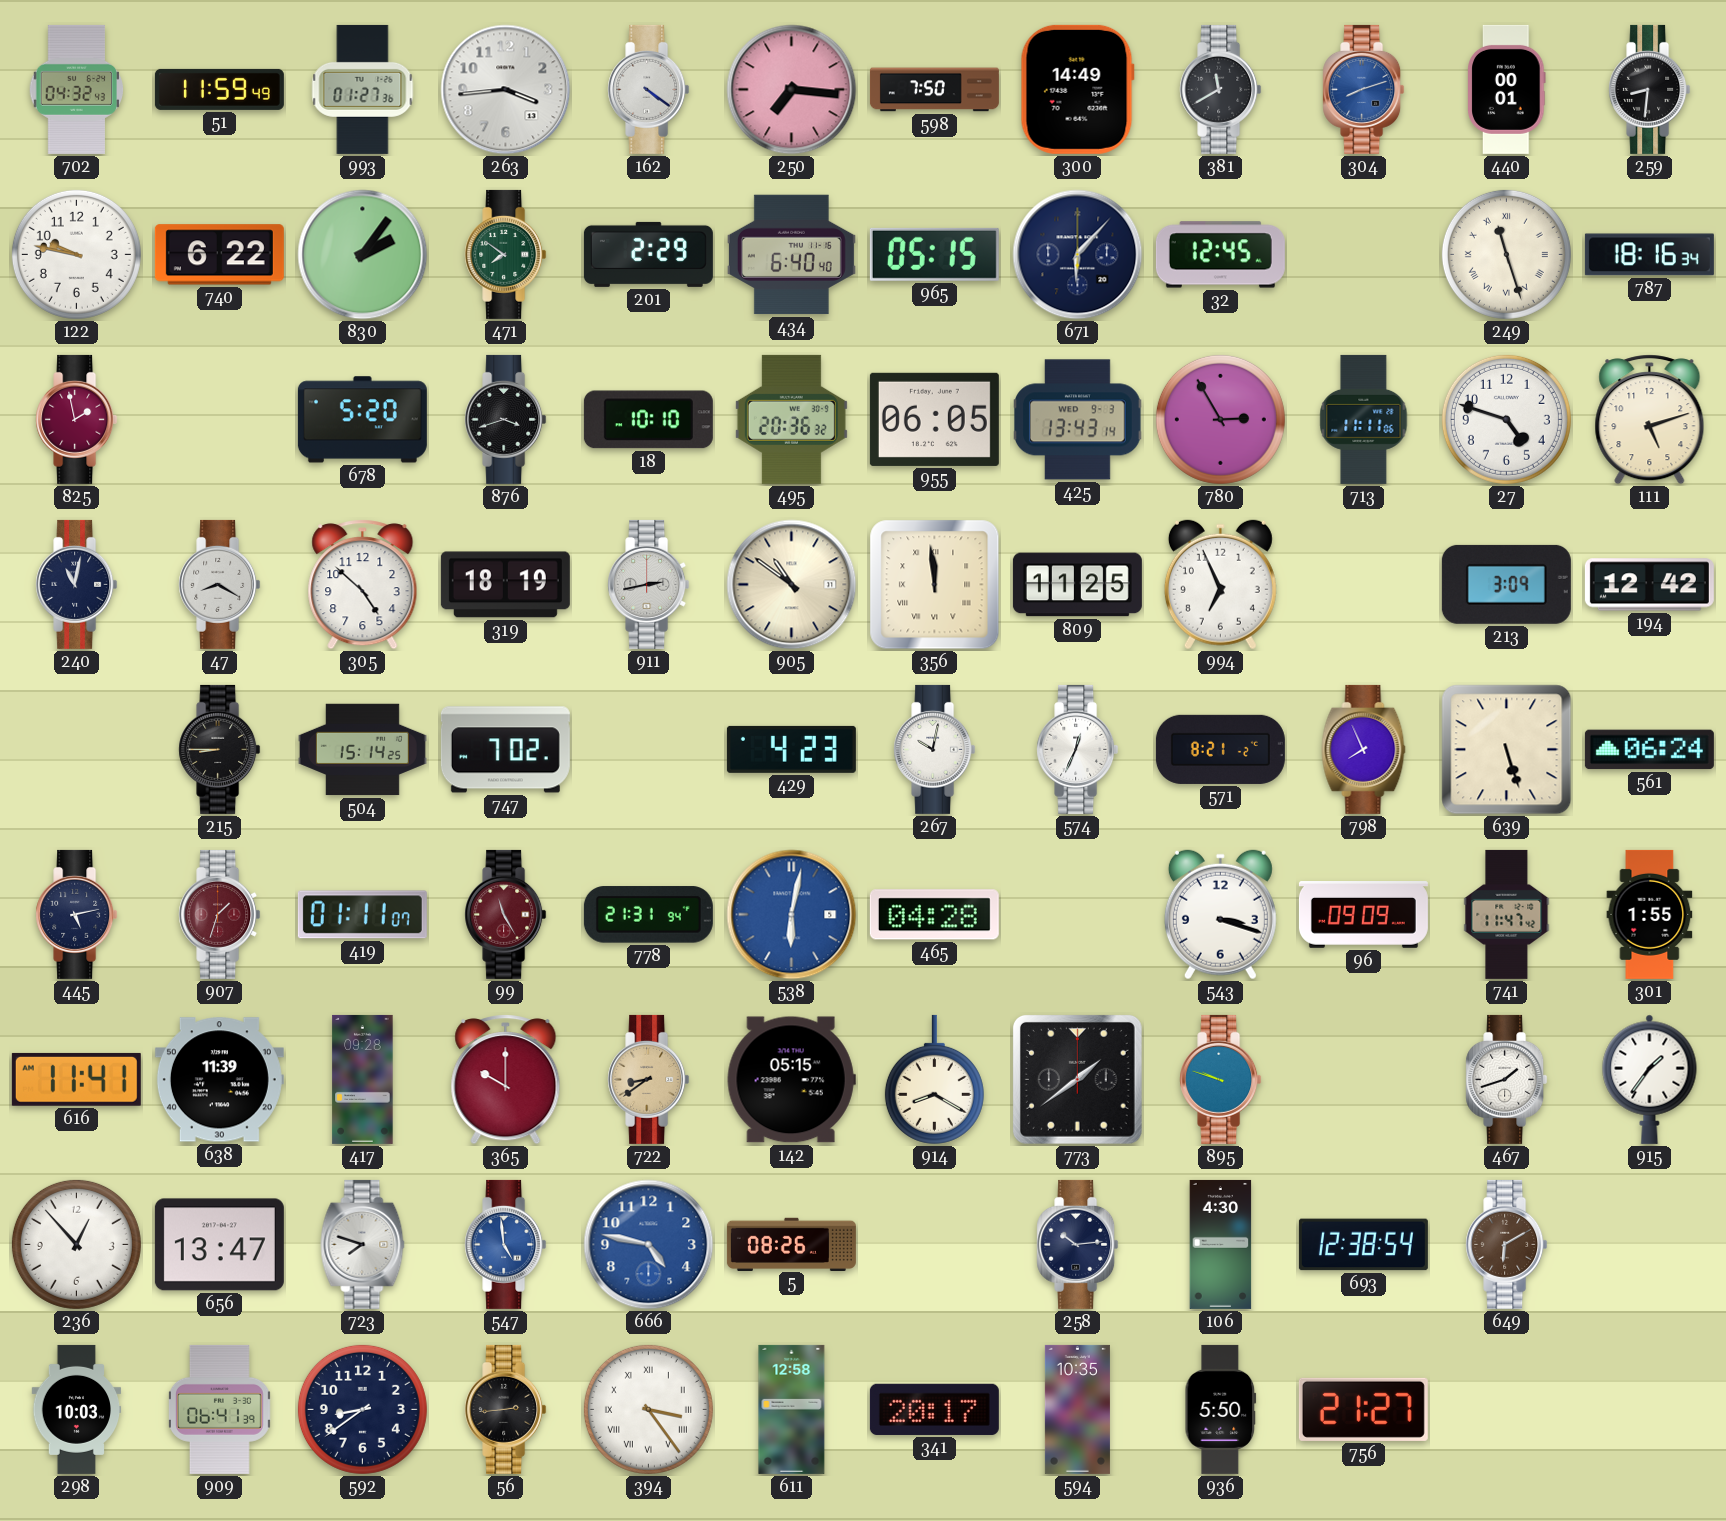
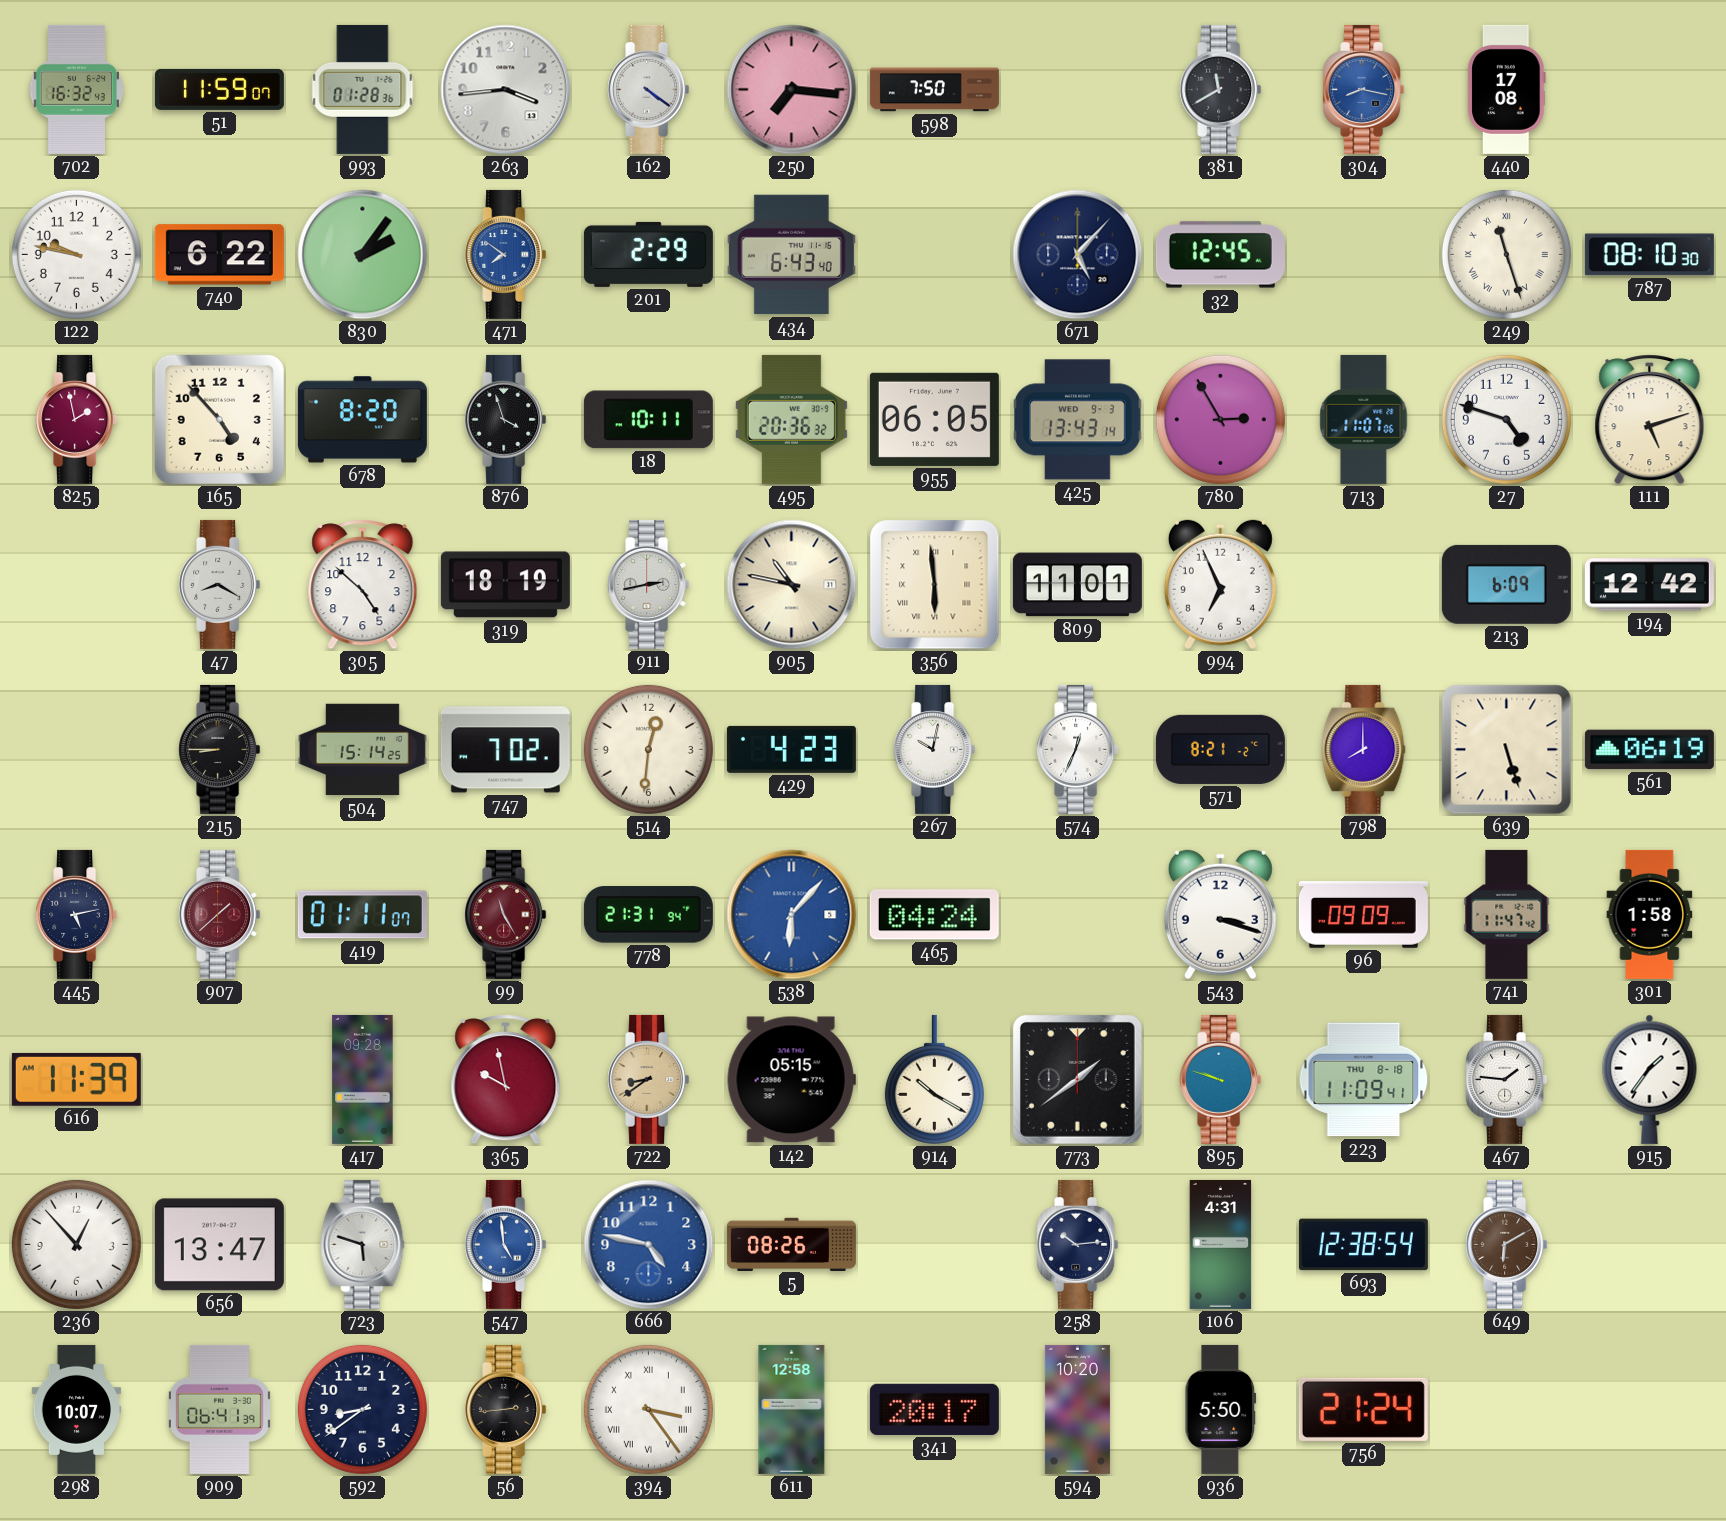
702: 04:32 -> 16:32 (77, 89)
51: 11:59:49 -> 11:59:07 (219, 89)
993: 01:27 -> 01:28 (363, 89)
300: 14:49 -> none (1077, 89)
304: 8:12 -> 8:17 (1364, 89)
440: 00:01 -> 17:08 (1507, 89)
259: 8:31 -> none (1650, 89)
471 dial: green -> blue (506, 254)
434: 6:40 -> 6:43 (791, 255)
965: 05:15 -> none (934, 254)
671: 6:07 -> 5:07 (1078, 255)
787: 18:16 -> 08:10 (1649, 255)
165: none -> 4:53 (219, 419)
678: 5:20 -> 8:20 (362, 420)
876: 3:42 -> 3:57 (506, 419)
18: 10:10 -> 10:11 (648, 420)
713: 11:11 -> 11:07 (1364, 419)
240: 11:02 -> none (77, 584)
905: 10:51 -> 10:47 (792, 585)
356: 11:59 -> 5:59 (935, 585)
809: 11:25 -> 11:01 (1077, 585)
213: 3:09 -> 6:09 (1506, 584)
514: none -> 12:31 (648, 749)
798: 7:56 -> 8:00 (1364, 749)
561: 06:24 -> 06:19 (1649, 750)
907: 1:33 -> 1:38 (220, 914)
538: 6:02 -> 6:07 (792, 915)
465: 04:28 -> 04:24 (934, 915)
301: 1:55 -> 1:58 (1650, 914)
616: 11:41 -> 11:39 (76, 1079)
638: 11:39 -> none (219, 1080)
365: 10:00 -> 9:58 (506, 1080)
914: 8:20 -> 10:20 (934, 1079)
223: none -> 11:09 (1364, 1080)
467: 1:42 -> 1:46 (1507, 1079)
723: 7:48 -> 5:48 (363, 1244)
106: 4:30 -> 4:31 (1221, 1244)
298: 10:03 -> 10:07 (77, 1409)
594: 10:35 -> 10:20 (1077, 1409)
756: 21:27 -> 21:24 (1363, 1409)
